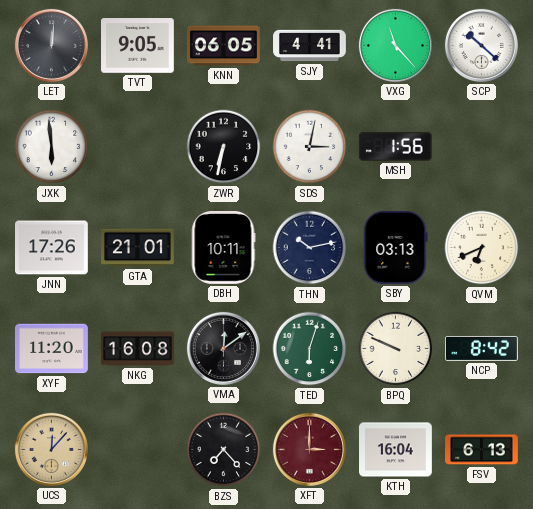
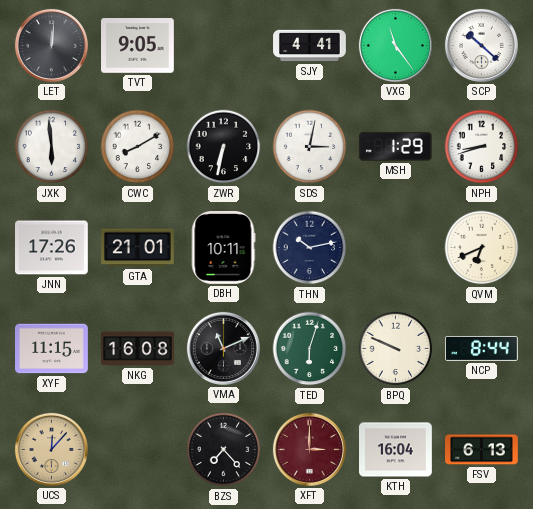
KNN: 06:05 -> none (224, 46)
VXG: 11:23 -> 11:24 (395, 45)
CWC: none -> 8:10 (138, 147)
MSH: 1:56 -> 1:29 (395, 146)
NPH: none -> 8:42 (482, 147)
SBY: 03:13 -> none (396, 248)
XYF: 11:20 -> 11:15 (52, 349)
VMA: 12:09 -> 11:11 (223, 348)
NCP: 8:42 -> 8:44 (482, 348)
